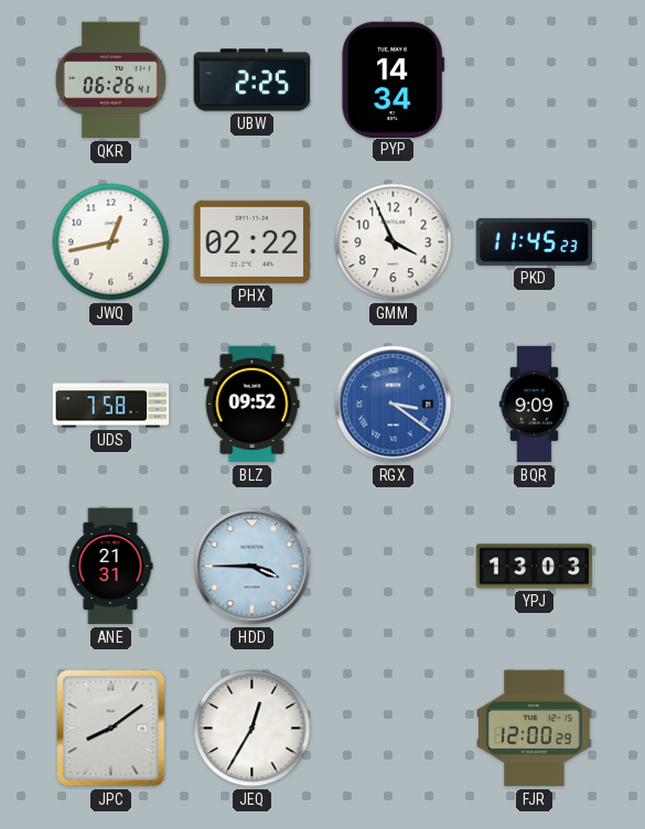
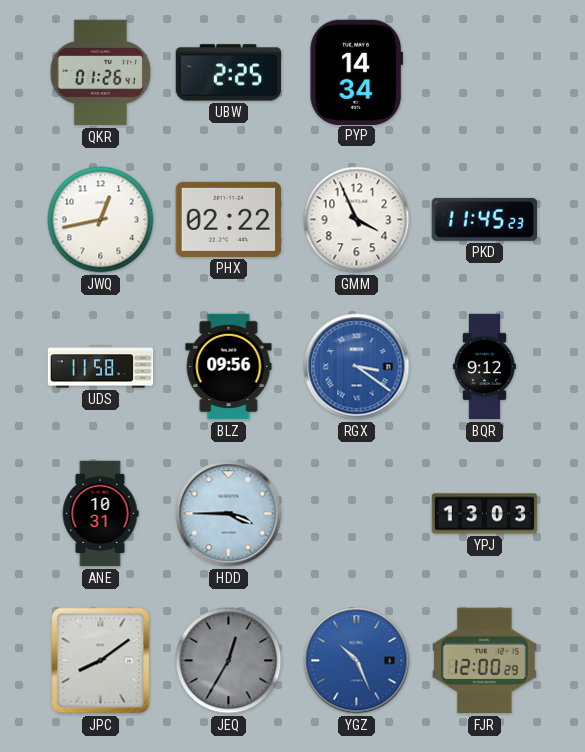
QKR: 06:26 -> 01:26 (100, 73)
UDS: 7:58 -> 11:58 (101, 367)
BLZ: 09:52 -> 09:56 (229, 367)
BQR: 9:09 -> 9:12 (484, 367)
ANE: 21:31 -> 10:31 (100, 514)
JEQ dial: white -> grey (229, 661)
YGZ: none -> 10:26 (357, 661)
